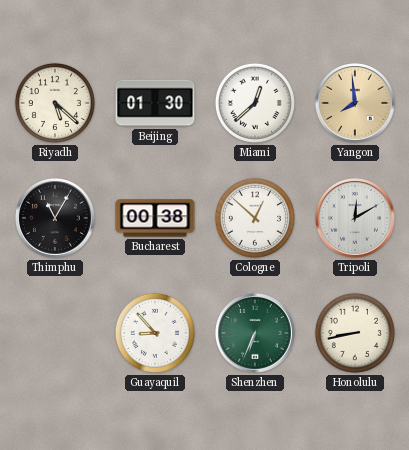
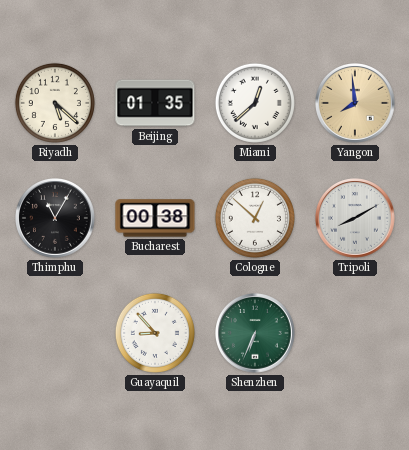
Beijing: 01:30 -> 01:35 (155, 103)
Tripoli: 12:10 -> 8:10 (356, 219)
Honolulu: 8:43 -> none (355, 333)
